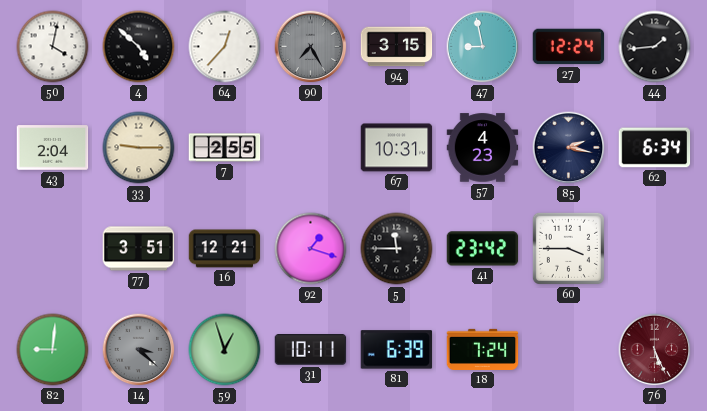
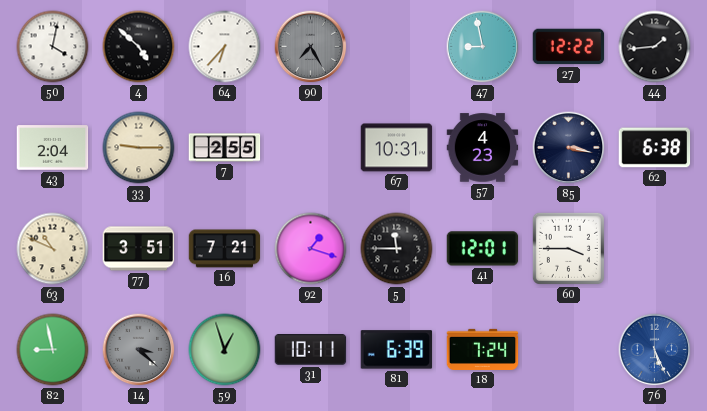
64: 12:37 -> 6:37 (225, 47)
94: 3:15 -> none (397, 47)
27: 12:24 -> 12:22 (569, 47)
85: 2:17 -> 3:17 (569, 148)
62: 6:34 -> 6:38 (655, 148)
63: none -> 10:49 (53, 249)
16: 12:21 -> 7:21 (225, 249)
41: 23:42 -> 12:01 (483, 249)
82: 9:01 -> 8:58 (53, 350)
76 dial: burgundy -> blue (655, 350)
